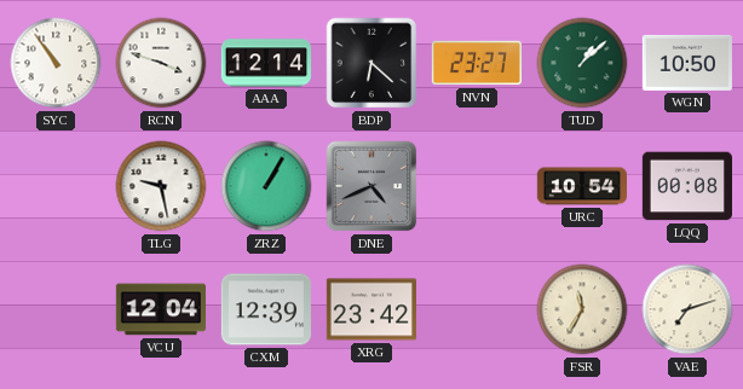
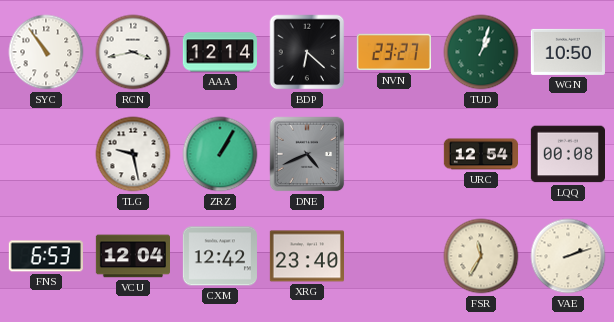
RCN: 3:48 -> 3:43 (133, 52)
TUD: 1:08 -> 1:03 (481, 52)
URC: 10:54 -> 12:54 (480, 154)
FNS: none -> 6:53 (46, 256)
CXM: 12:39 -> 12:42 (219, 256)
XRG: 23:42 -> 23:40 (306, 256)
VAE: 7:12 -> 2:12 (568, 256)
